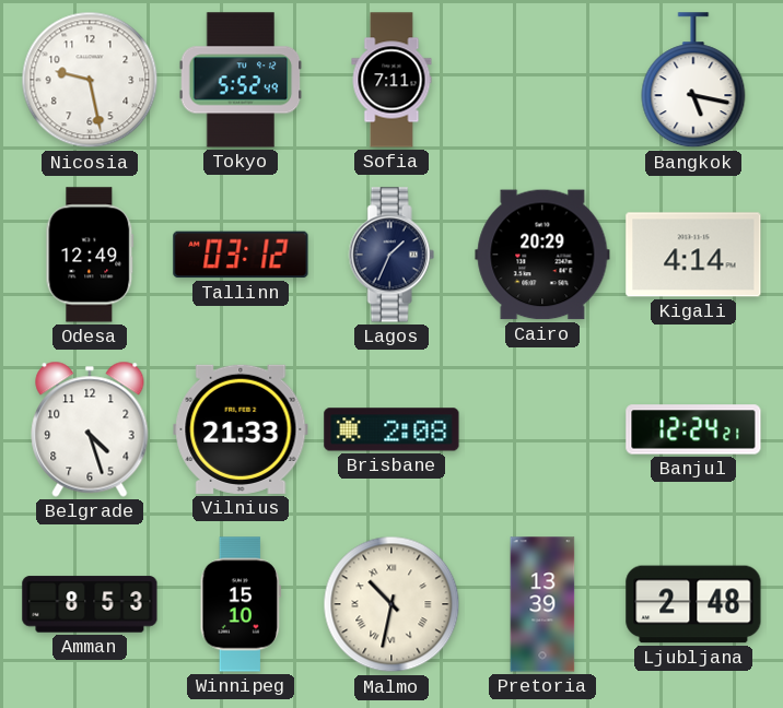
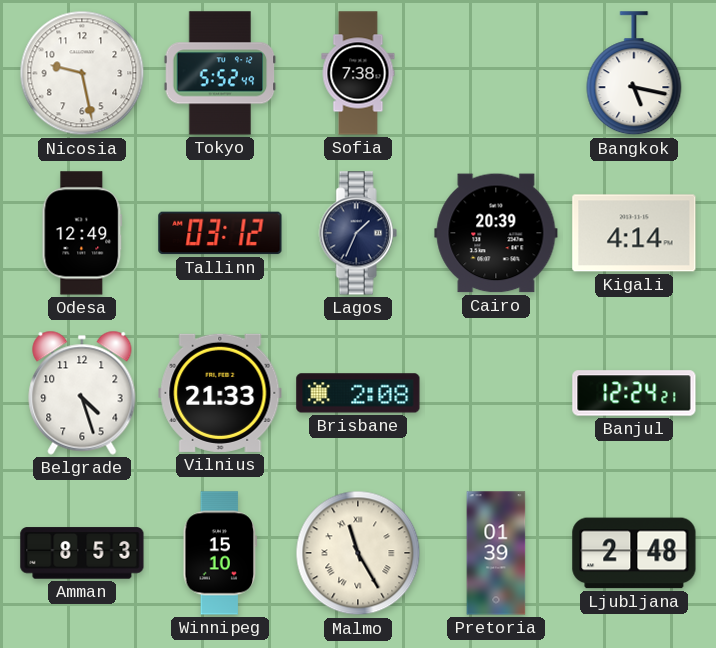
Sofia: 7:11 -> 7:38 (358, 73)
Cairo: 20:29 -> 20:39 (496, 233)
Malmo: 10:32 -> 11:25 (358, 553)
Pretoria: 13:39 -> 01:39 (496, 553)
